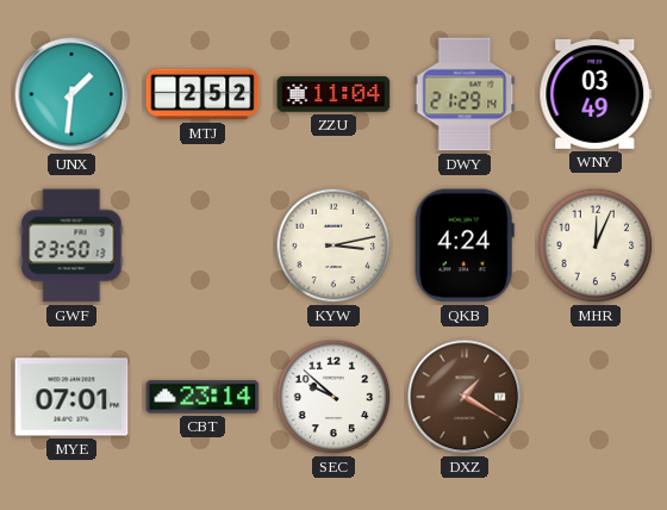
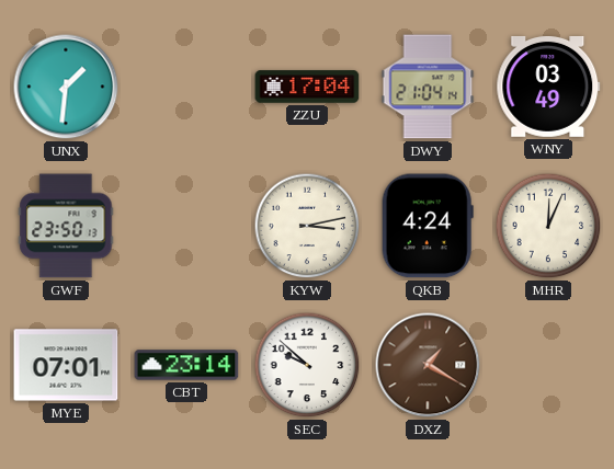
MTJ: 2:52 -> none (202, 94)
ZZU: 11:04 -> 17:04 (307, 87)
DWY: 21:29 -> 21:04 (428, 87)
